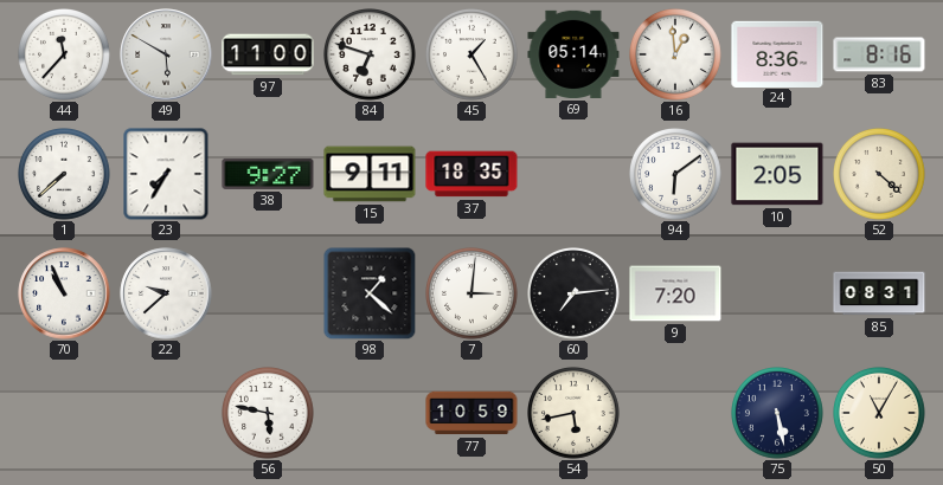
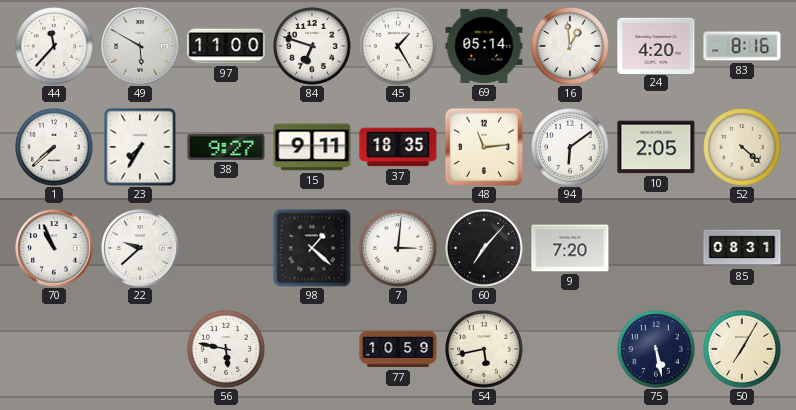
24: 8:36 -> 4:20 (656, 45)
48: none -> 11:14 (484, 147)
60: 7:14 -> 7:07 (485, 249)
50: 11:05 -> 7:05 (743, 350)
